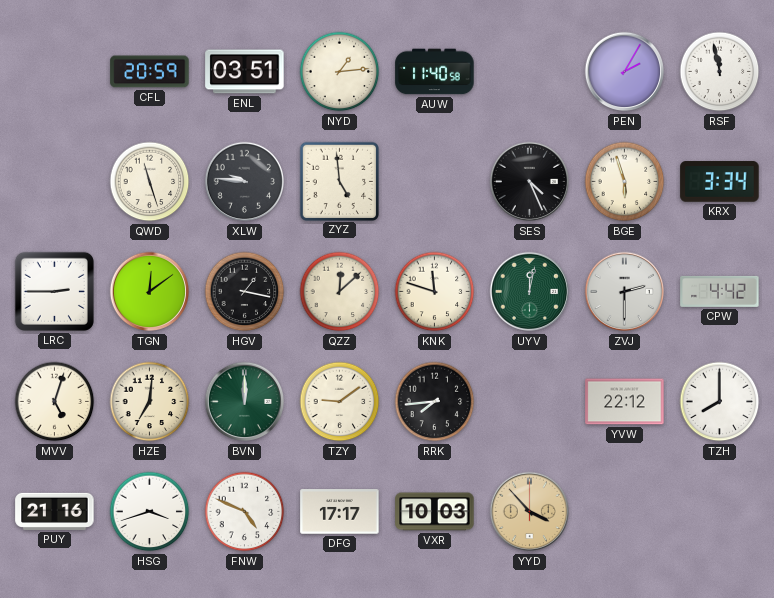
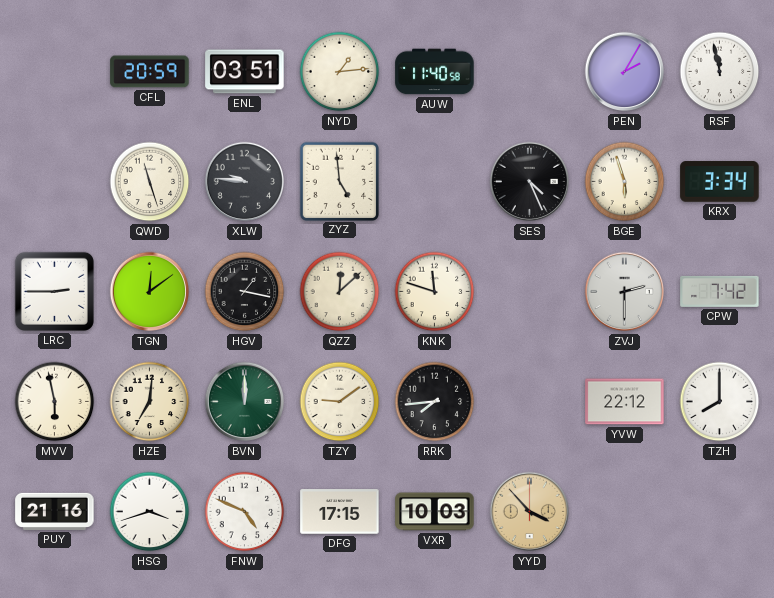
UYV: 12:02 -> none (530, 292)
CPW: 4:42 -> 7:42 (720, 291)
MVV: 5:03 -> 5:58 (55, 402)
DFG: 17:17 -> 17:15 (340, 512)
